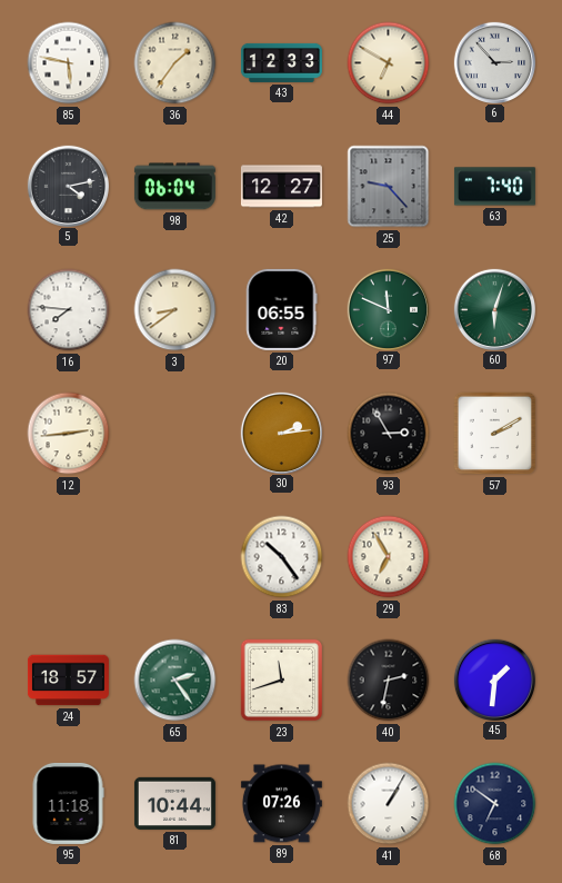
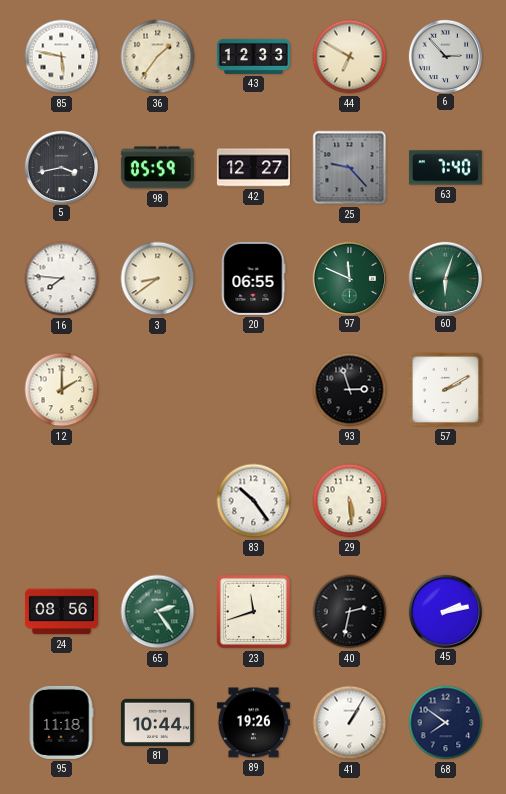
5: 4:13 -> 3:43 (61, 167)
98: 06:04 -> 05:59 (157, 168)
12: 2:44 -> 2:00 (62, 390)
30: 2:14 -> none (281, 433)
93: 2:55 -> 2:57 (350, 390)
29: 6:55 -> 5:29 (350, 501)
24: 18:57 -> 08:56 (61, 612)
45: 1:31 -> 2:13 (445, 611)
89: 07:26 -> 19:26 (253, 723)
68: 6:51 -> 7:51 (446, 723)
